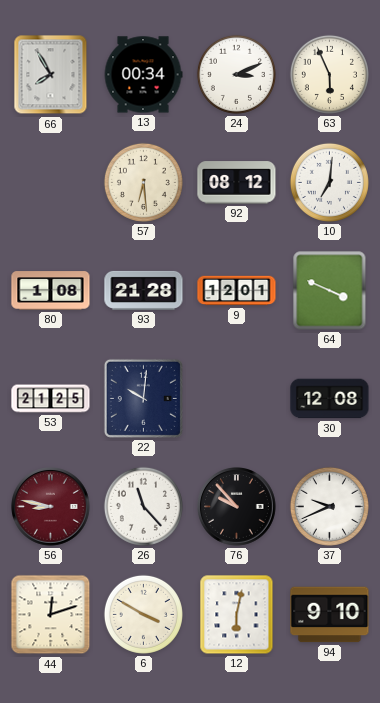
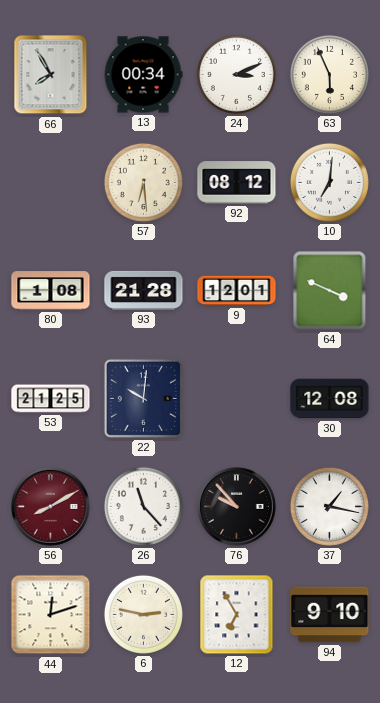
56: 8:47 -> 8:10 (51, 507)
37: 9:41 -> 1:17 (329, 506)
6: 3:50 -> 2:47 (143, 614)
12: 6:02 -> 6:55 (237, 615)
